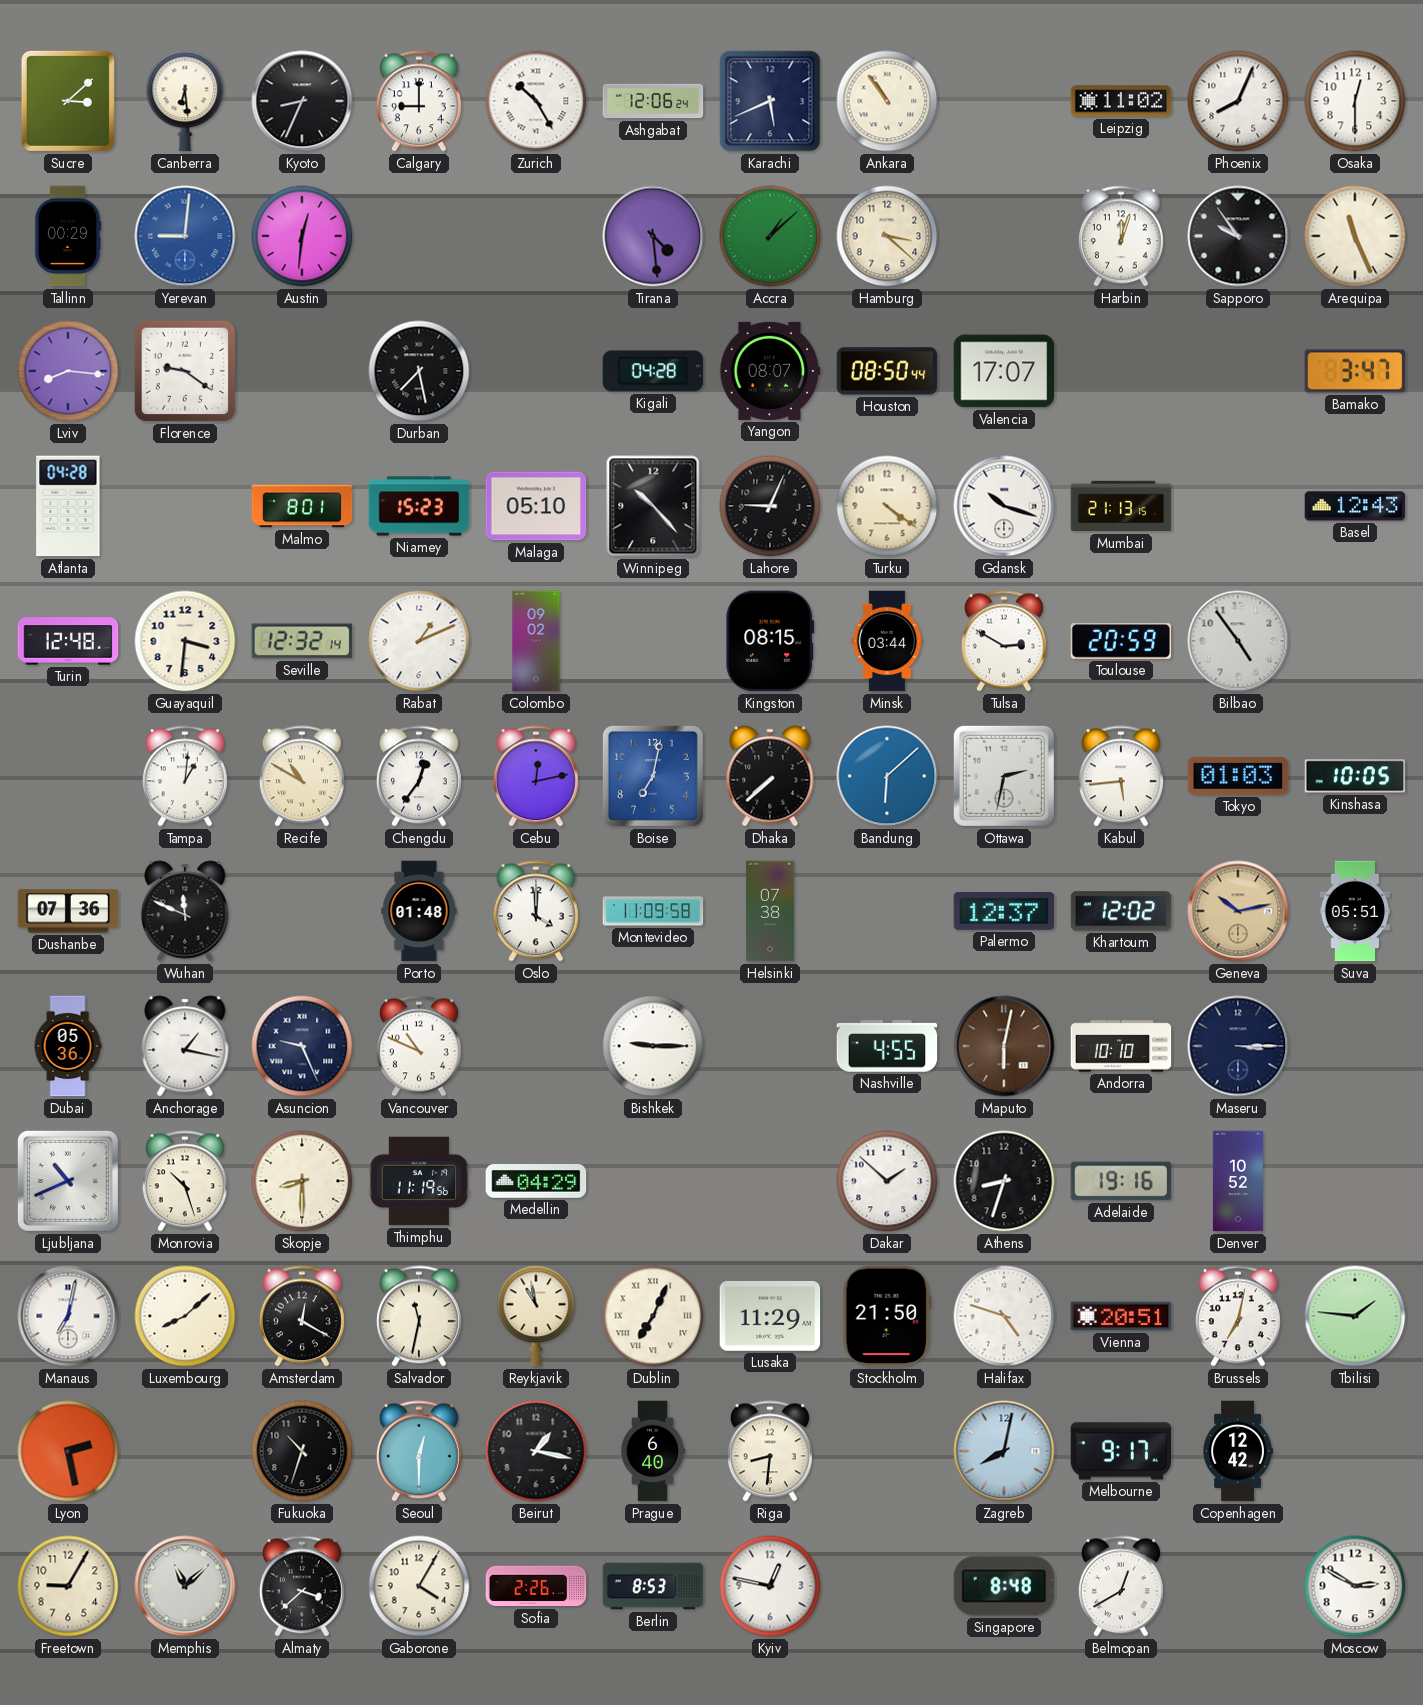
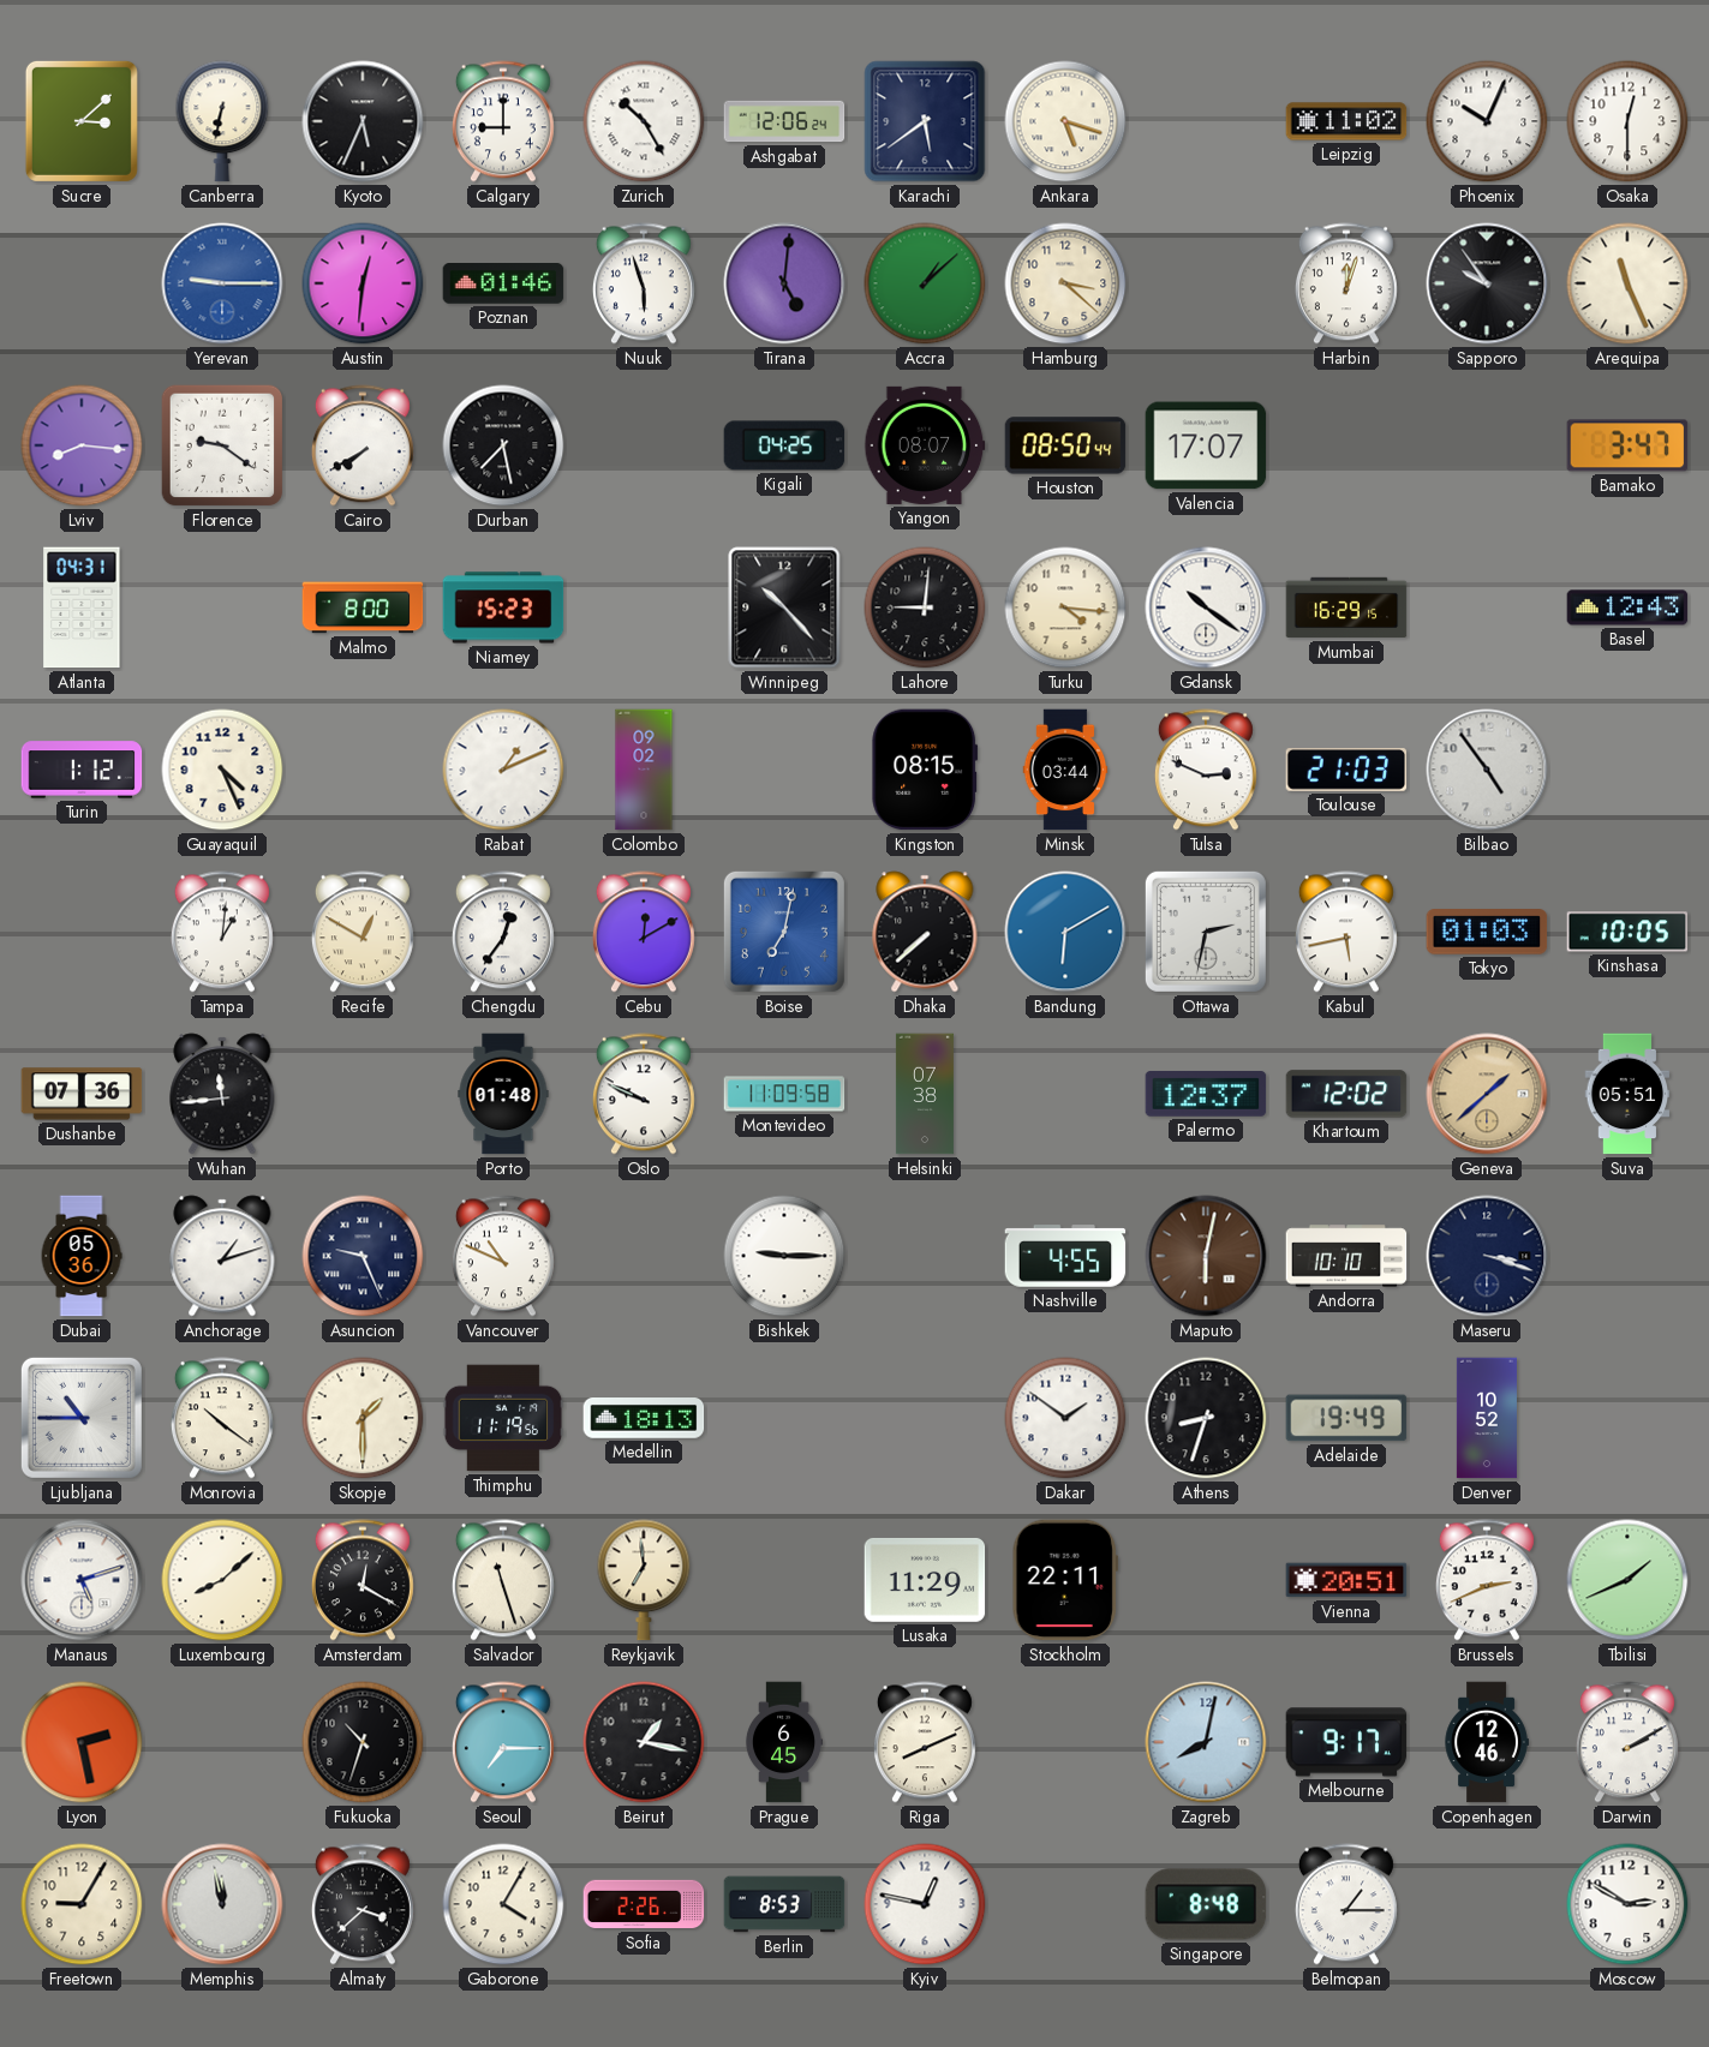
Canberra: 6:29 -> 6:32 (222, 121)
Kyoto: 8:34 -> 5:34 (363, 121)
Karachi: 5:41 -> 5:39 (925, 121)
Ankara: 10:54 -> 5:18 (1065, 121)
Phoenix: 8:04 -> 10:04 (1487, 121)
Tallinn: 00:29 -> none (68, 236)
Yerevan: 9:01 -> 9:15 (222, 283)
Poznan: none -> 01:46 (503, 285)
Nuuk: none -> 5:57 (644, 283)
Tirana: 4:29 -> 5:01 (784, 283)
Cairo: none -> 7:40 (363, 445)
Kigali: 04:28 -> 04:25 (784, 445)
Atlanta: 04:28 -> 04:31 (82, 607)
Malmo: 8:01 -> 8:00 (363, 607)
Malaga: 05:10 -> none (536, 506)
Lahore: 9:04 -> 9:01 (925, 607)
Turku: 4:21 -> 4:16 (1065, 607)
Gdansk: 10:18 -> 10:21 (1206, 607)
Mumbai: 21:13 -> 16:29 (1346, 607)
Turin: 12:48 -> 1:12 (82, 770)
Guayaquil: 3:31 -> 4:26 (222, 770)
Seville: 12:32 -> none (302, 641)
Tulsa: 2:50 -> 2:49 (1206, 770)
Toulouse: 20:59 -> 21:03 (1346, 771)
Recife: 10:50 -> 12:50 (363, 932)
Cebu: 12:13 -> 12:10 (644, 932)
Bandung: 6:08 -> 6:10 (1065, 932)
Kabul: 5:44 -> 5:43 (1346, 932)
Wuhan: 11:49 -> 11:44 (222, 1094)
Oslo: 4:00 -> 9:49 (644, 1094)
Geneva: 10:13 -> 1:38 (1487, 1094)
Anchorage: 1:17 -> 1:12 (222, 1256)
Maseru: 3:15 -> 3:18 (1487, 1256)
Ljubljana: 10:41 -> 10:45 (82, 1418)
Monrovia: 10:27 -> 10:21 (222, 1418)
Skopje: 8:30 -> 1:30 (363, 1418)
Medellin: 04:29 -> 18:13 (644, 1419)
Dakar: 1:52 -> 1:51 (1065, 1418)
Adelaide: 19:16 -> 19:49 (1346, 1418)
Manaus: 7:02 -> 5:12 (82, 1580)
Salvador: 11:32 -> 11:27 (503, 1580)
Reykjavik: 10:58 -> 6:59 (644, 1580)
Dublin: 7:04 -> none (653, 1316)
Stockholm: 21:50 -> 22:11 (1065, 1580)
Halifax: 4:48 -> none (1004, 1316)
Brussels: 7:02 -> 2:41 (1487, 1580)
Tbilisi: 1:46 -> 1:41 (1627, 1580)
Seoul: 12:30 -> 7:15 (503, 1742)
Prague: 6:40 -> 6:45 (784, 1742)
Riga: 8:31 -> 8:11 (925, 1742)
Copenhagen: 12:42 -> 12:46 (1487, 1742)
Darwin: none -> 2:10 (1627, 1742)
Memphis: 11:08 -> 11:58 (222, 1904)
Belmopan: 12:40 -> 1:15 (1346, 1904)
